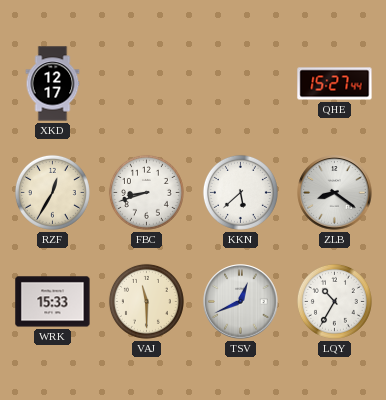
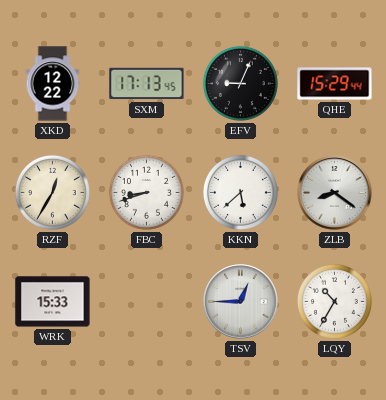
XKD: 12:17 -> 12:22 (53, 84)
SXM: none -> 17:13 (147, 84)
EFV: none -> 9:04 (240, 83)
QHE: 15:27 -> 15:29 (335, 84)
VAJ: 11:30 -> none (146, 301)
TSV: 12:41 -> 12:45 (241, 302)
